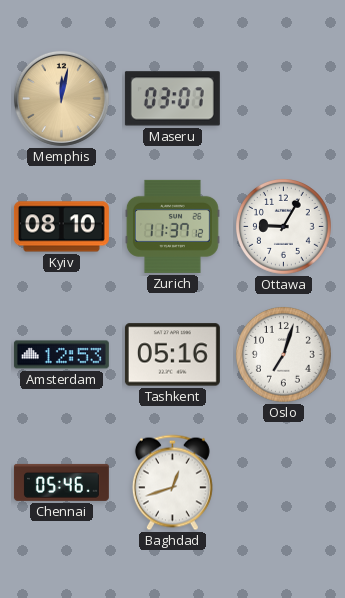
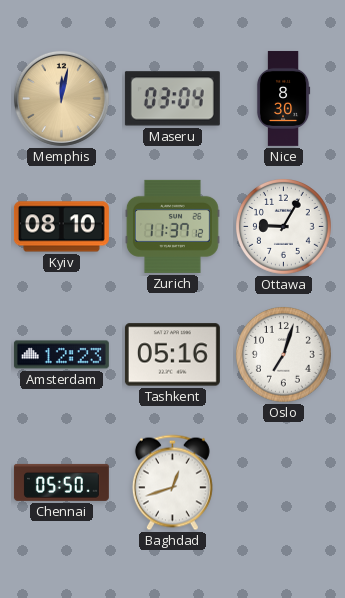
Maseru: 03:07 -> 03:04 (172, 99)
Nice: none -> 8:30 (283, 98)
Amsterdam: 12:53 -> 12:23 (61, 355)
Chennai: 05:46 -> 05:50 (61, 482)
